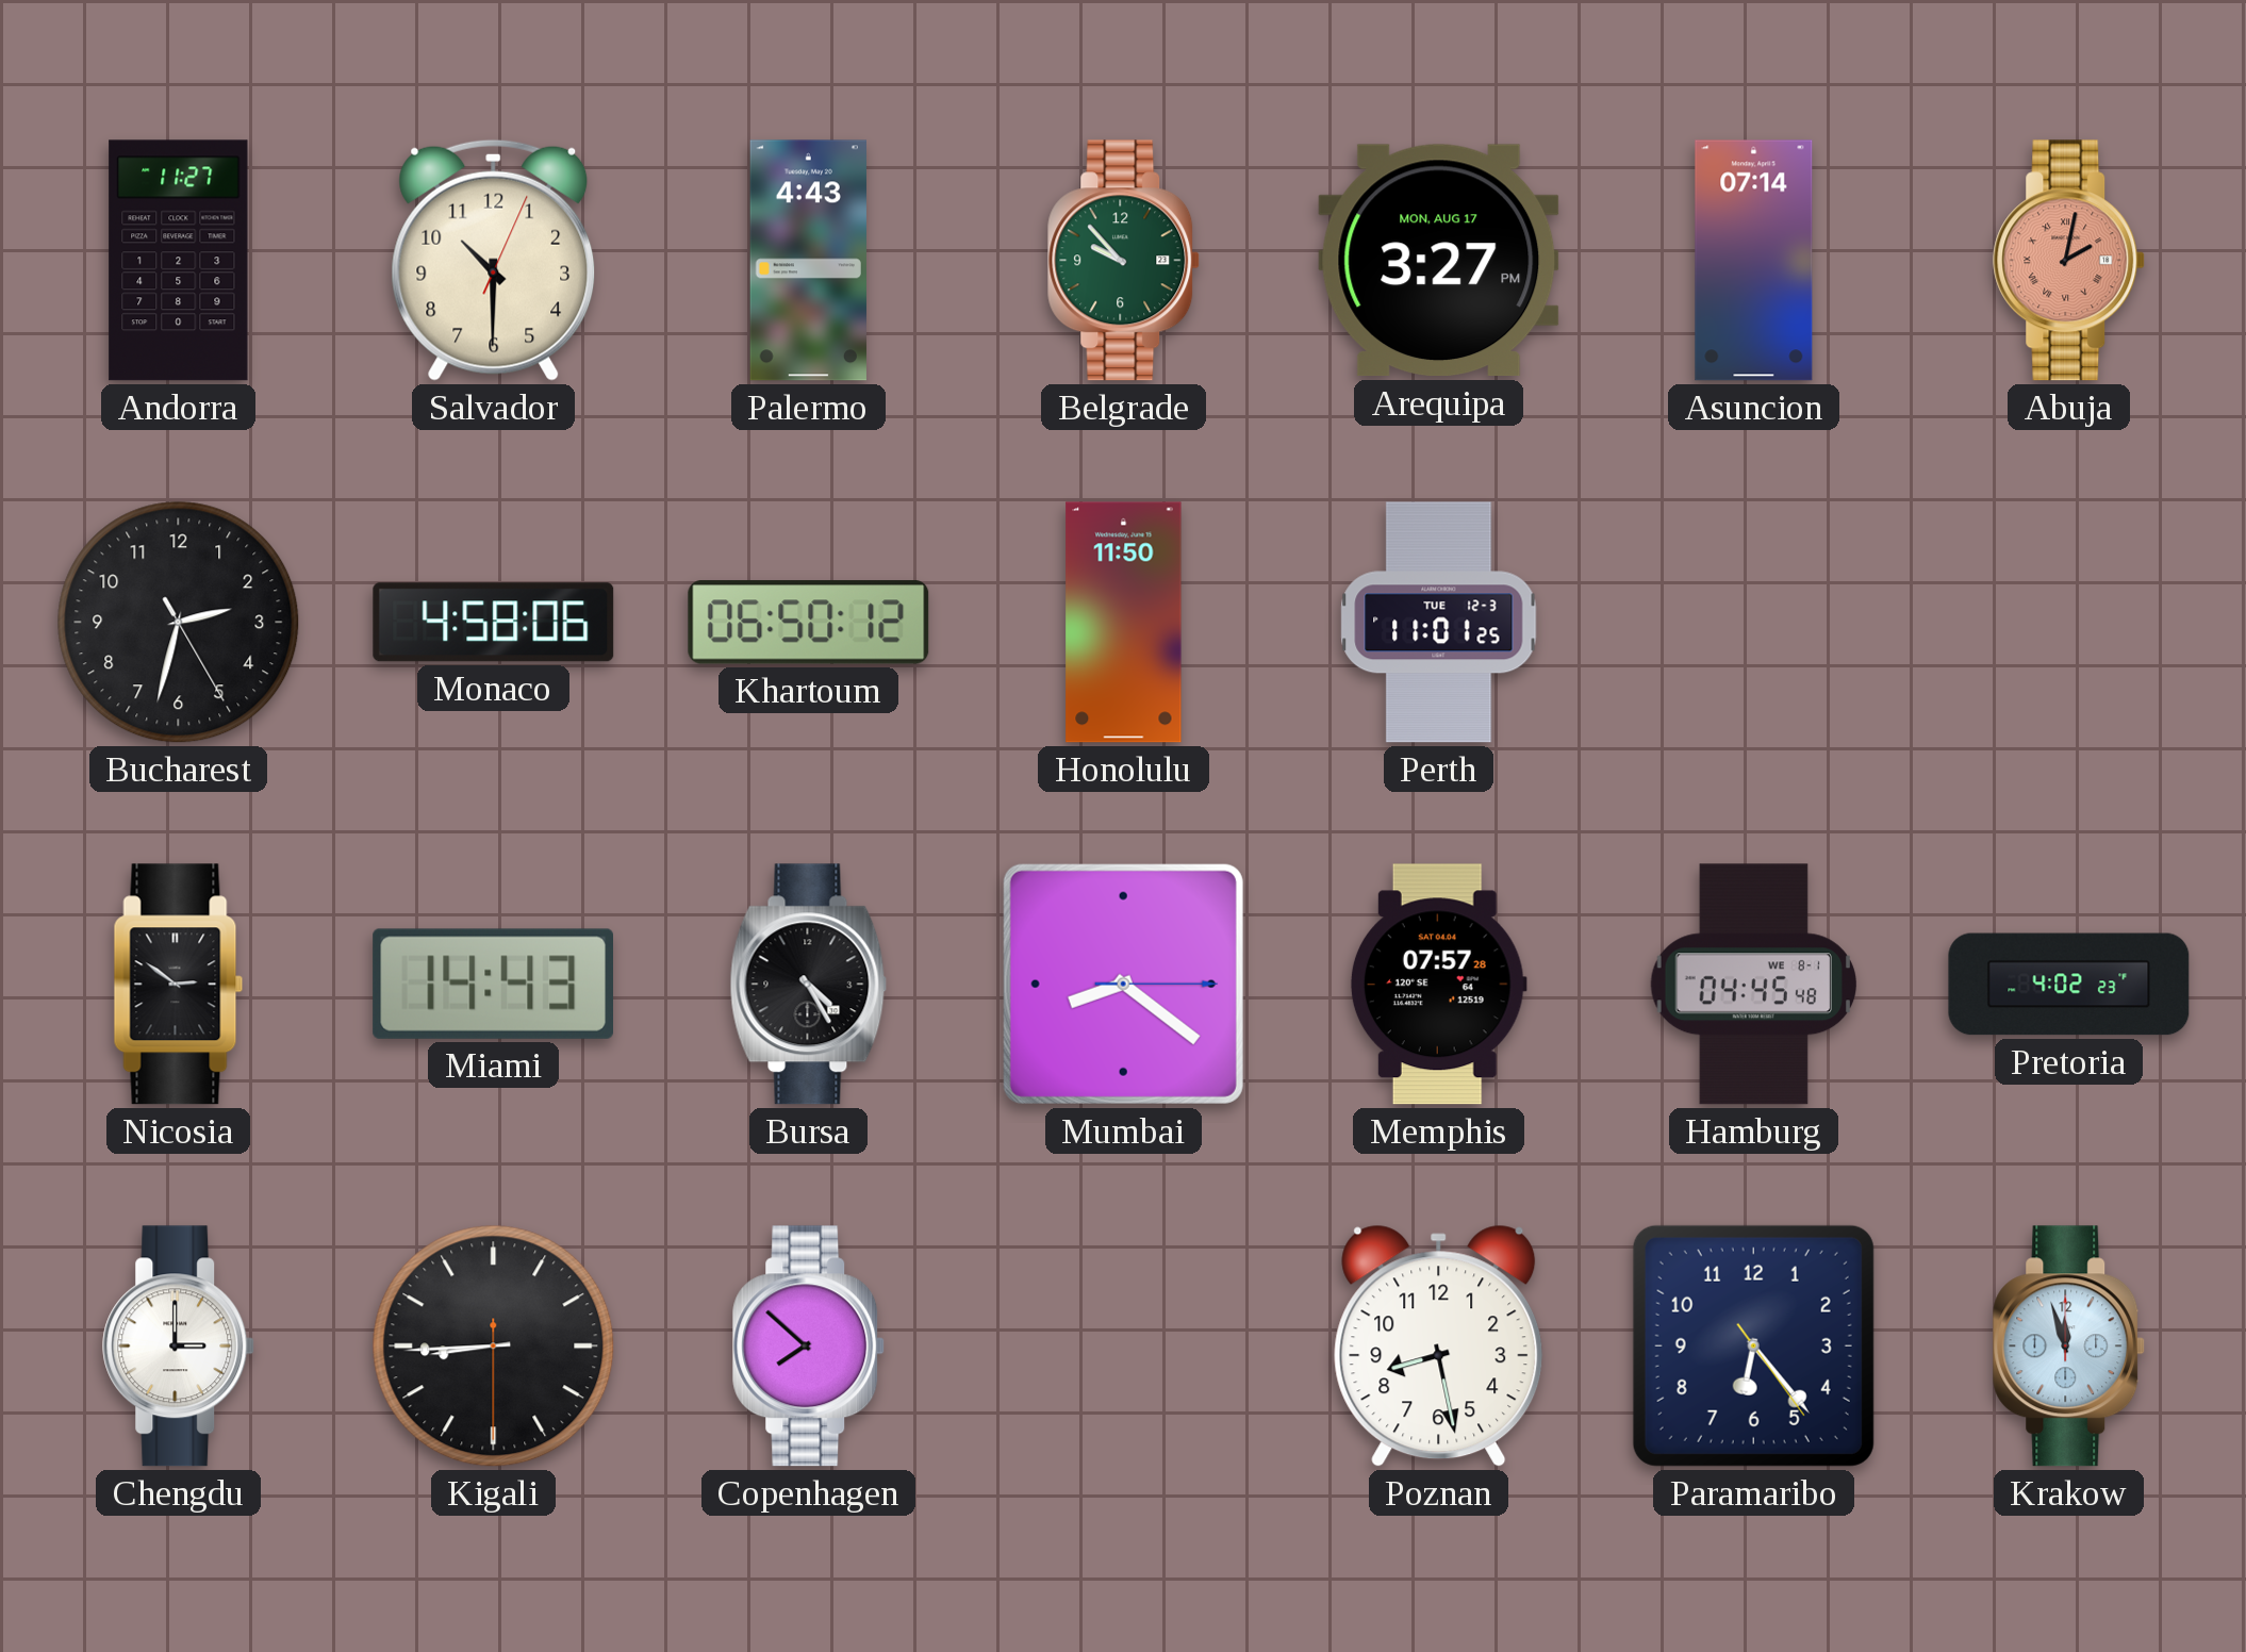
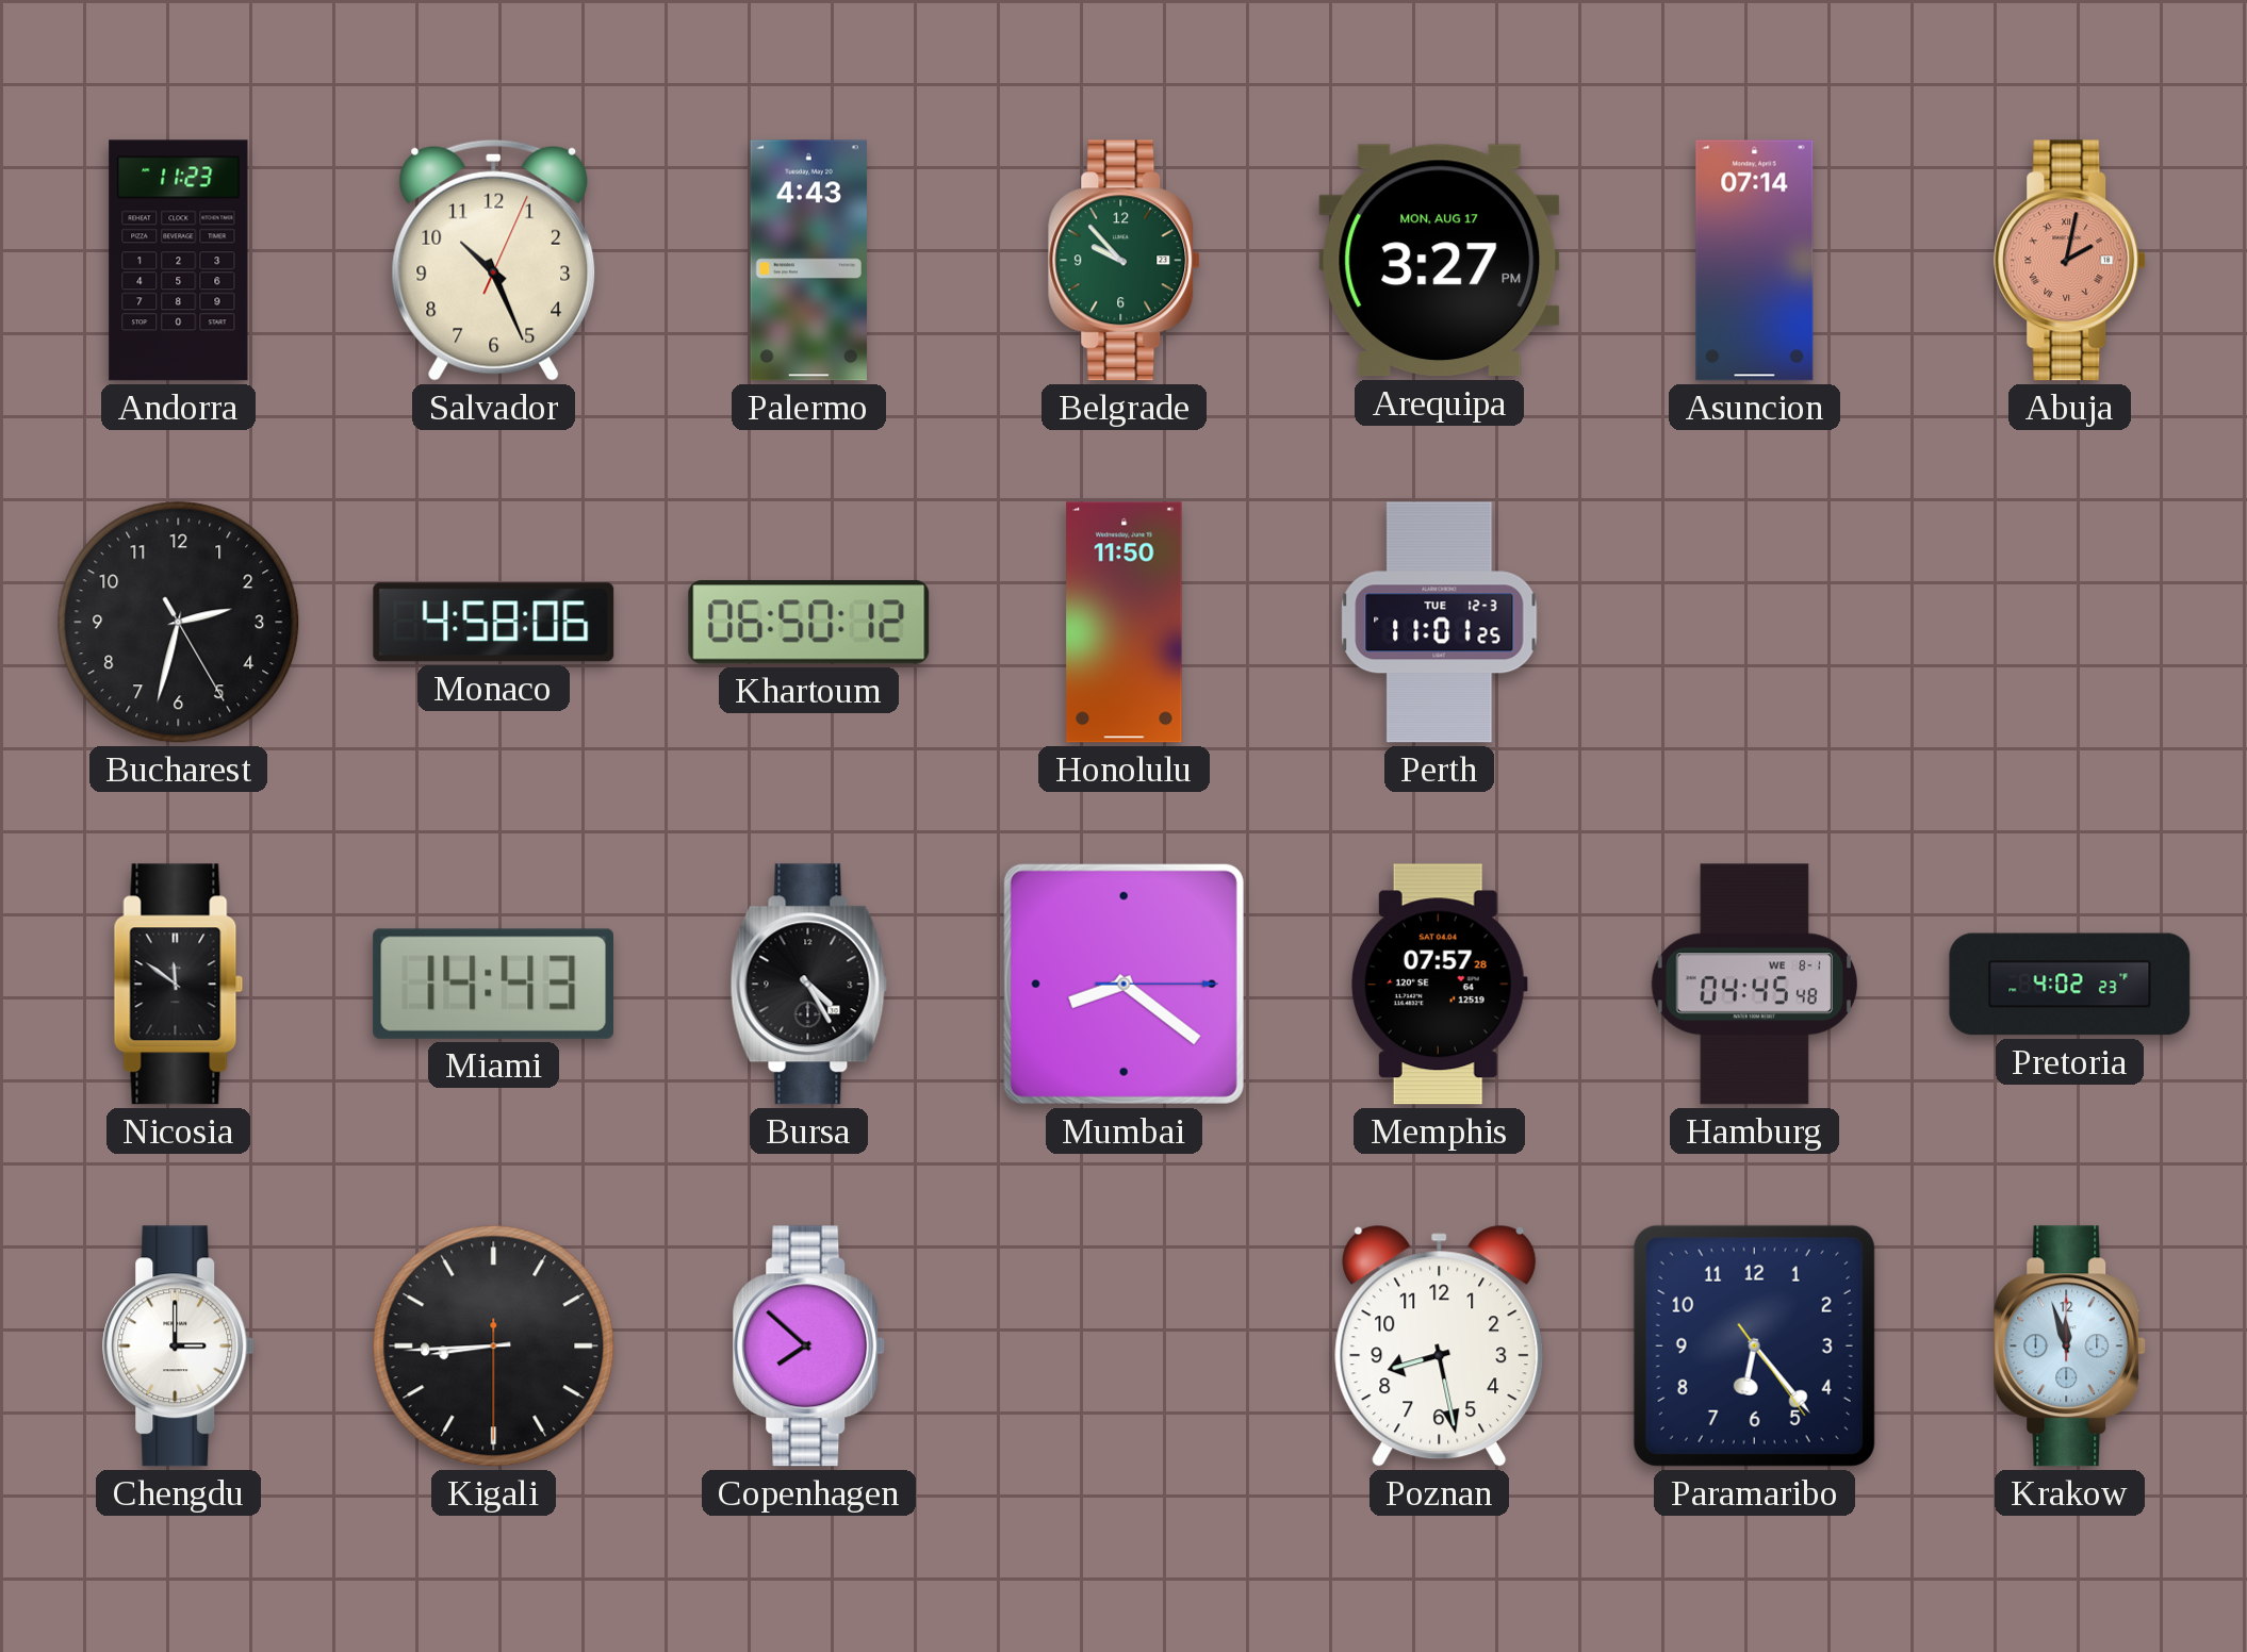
Andorra: 11:27 -> 11:23 (179, 261)
Salvador: 10:30 -> 10:26 (494, 260)
Nicosia: 2:51 -> 11:51 (179, 985)
